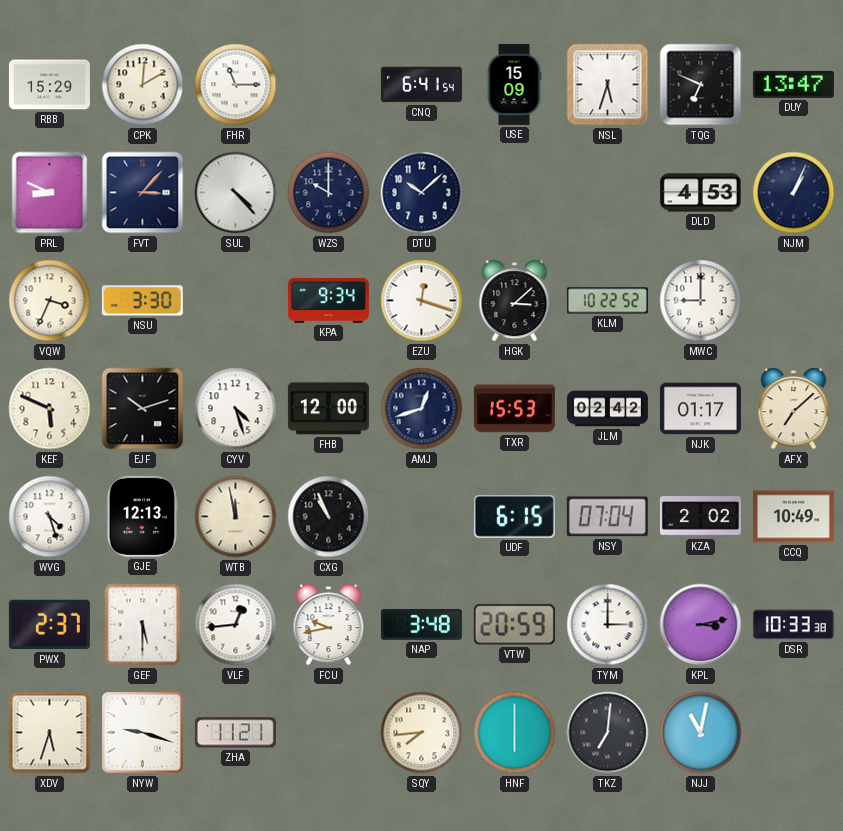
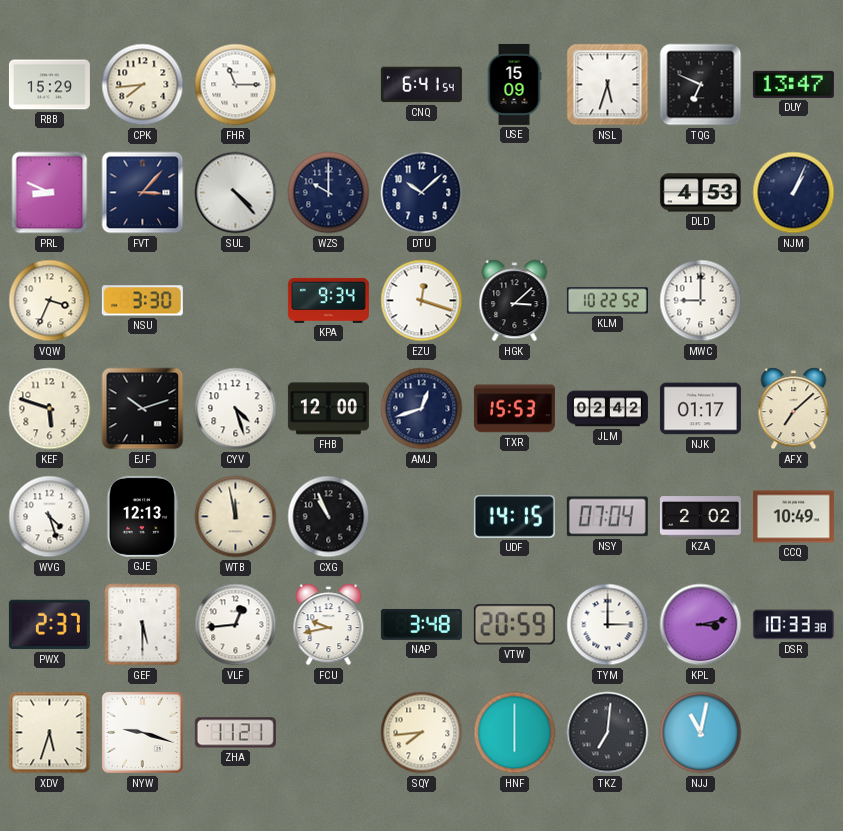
CPK: 12:10 -> 7:44 (143, 85)
KEF: 5:49 -> 5:48 (50, 409)
UDF: 6:15 -> 14:15 (514, 516)
